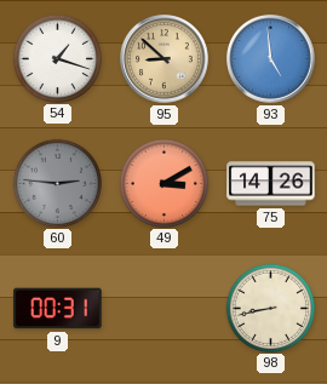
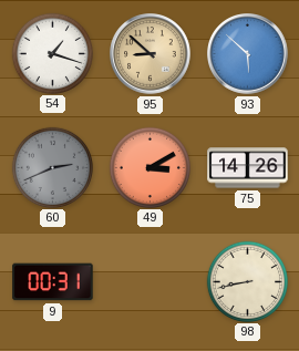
93: 4:59 -> 5:52 (248, 54)
60: 2:46 -> 2:41 (52, 167)
